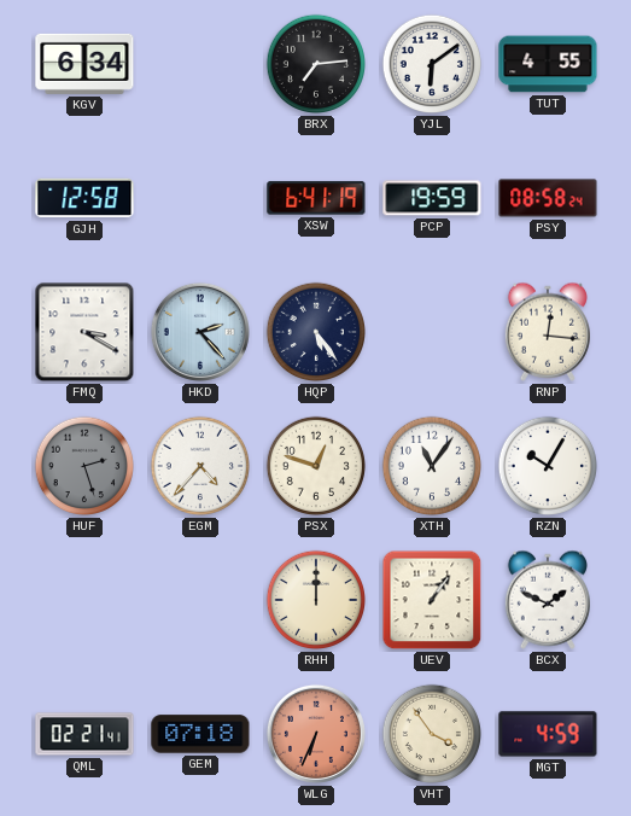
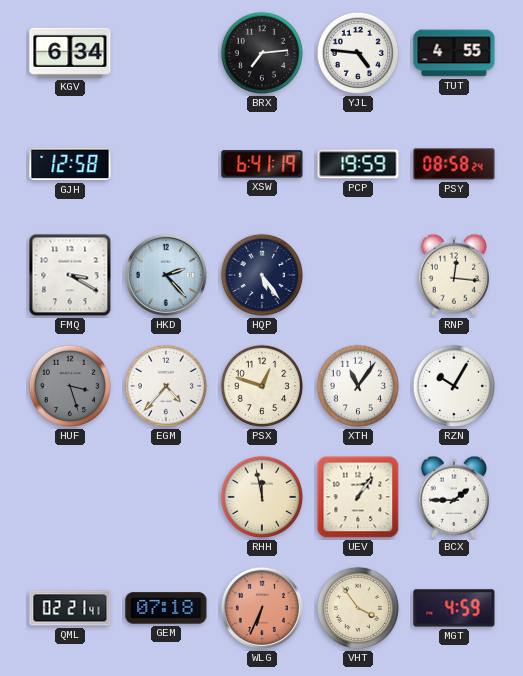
YJL: 6:09 -> 4:46 (358, 53)
HUF: 2:27 -> 3:27 (70, 386)
RHH: 12:00 -> 11:58 (262, 497)
BCX: 1:49 -> 1:45 (453, 497)
